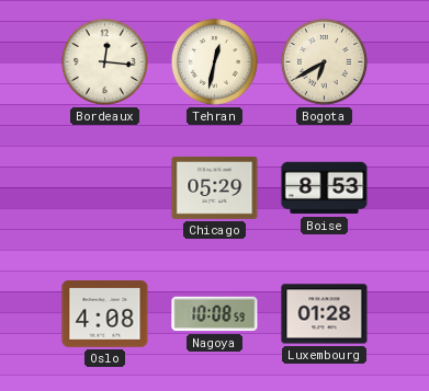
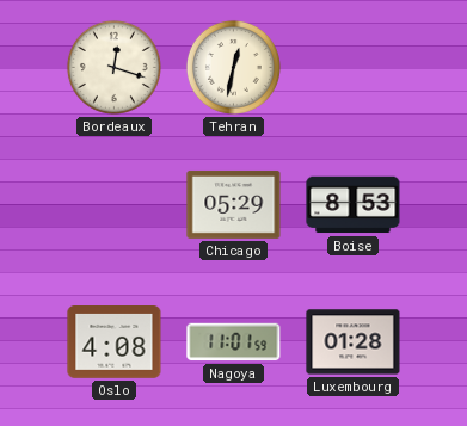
Bordeaux: 12:16 -> 12:18 (113, 67)
Bogota: 6:40 -> none (324, 61)
Nagoya: 10:08 -> 11:01 (234, 342)
